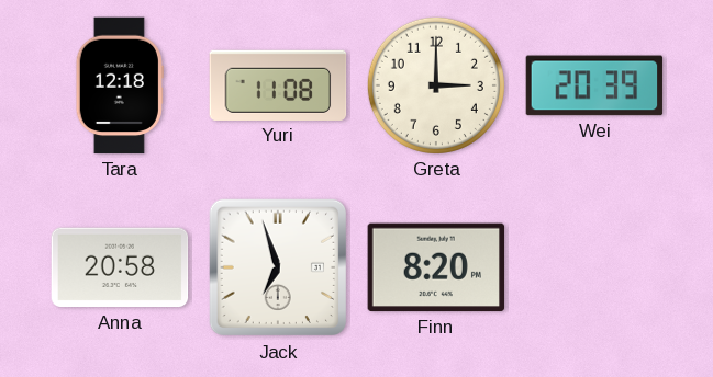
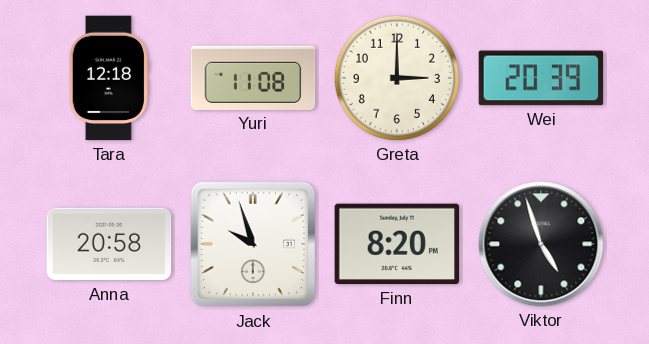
Jack: 6:57 -> 9:57 (253, 244)
Viktor: none -> 4:57 (541, 244)
